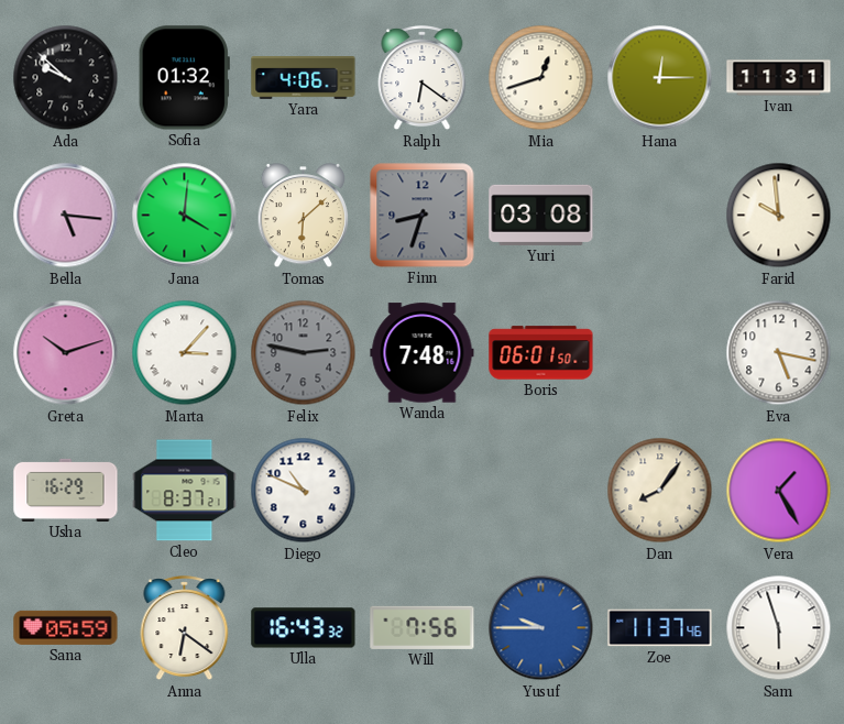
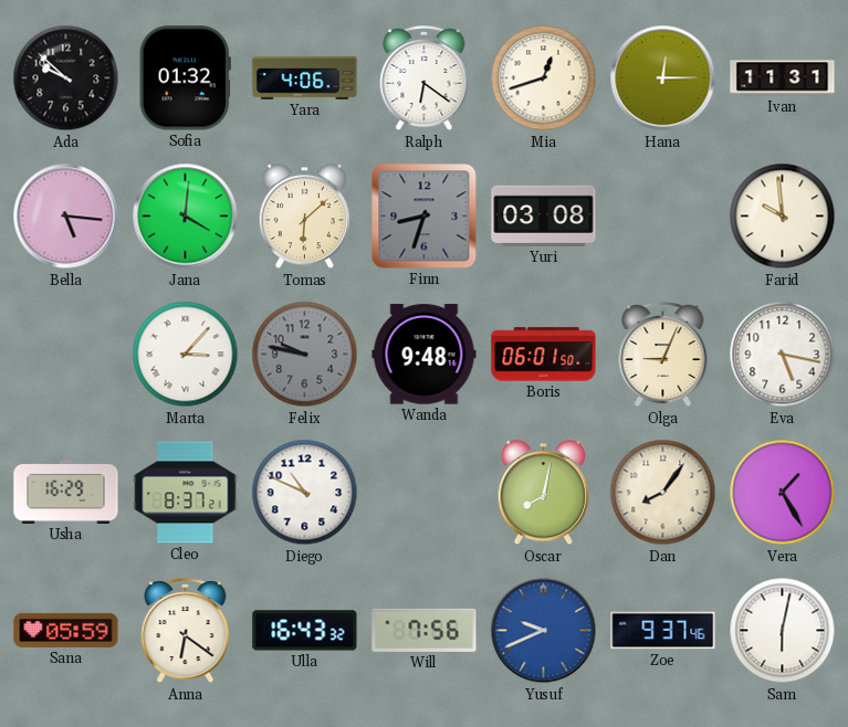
Greta: 10:12 -> none (66, 353)
Felix: 2:47 -> 9:47 (305, 355)
Wanda: 7:48 -> 9:48 (425, 355)
Olga: none -> 9:04 (663, 355)
Oscar: none -> 8:02 (544, 494)
Yusuf: 9:45 -> 9:41 (544, 631)
Zoe: 11:37 -> 9:37 (663, 631)
Sam: 5:57 -> 6:02 (783, 631)
